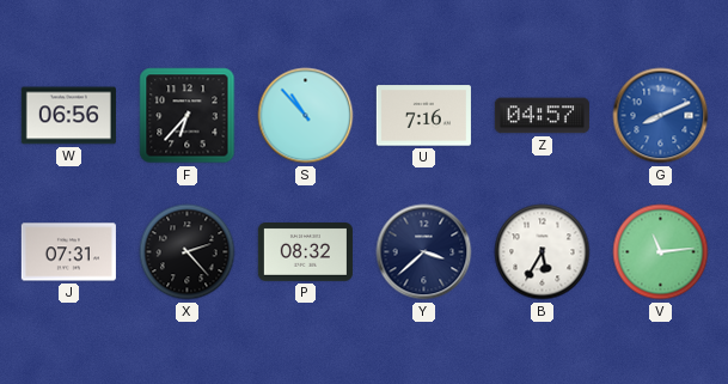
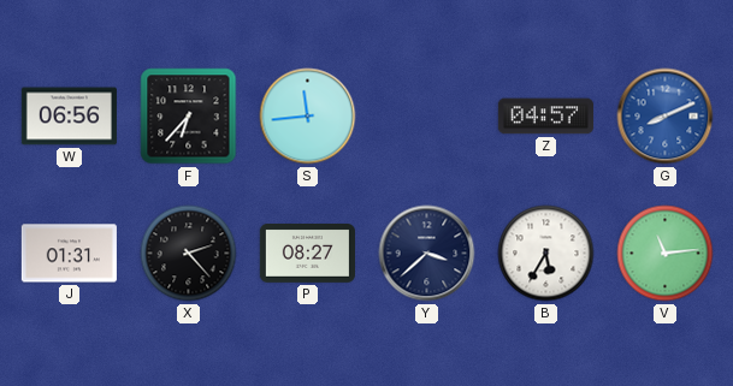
S: 10:53 -> 11:44 (308, 117)
U: 7:16 -> none (423, 116)
J: 07:31 -> 01:31 (69, 254)
P: 08:32 -> 08:27 (307, 254)
